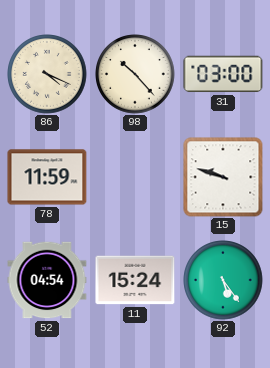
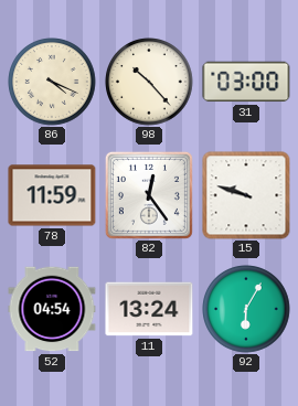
82: none -> 12:24 (149, 195)
11: 15:24 -> 13:24 (149, 309)
92: 5:24 -> 6:05 (246, 309)
